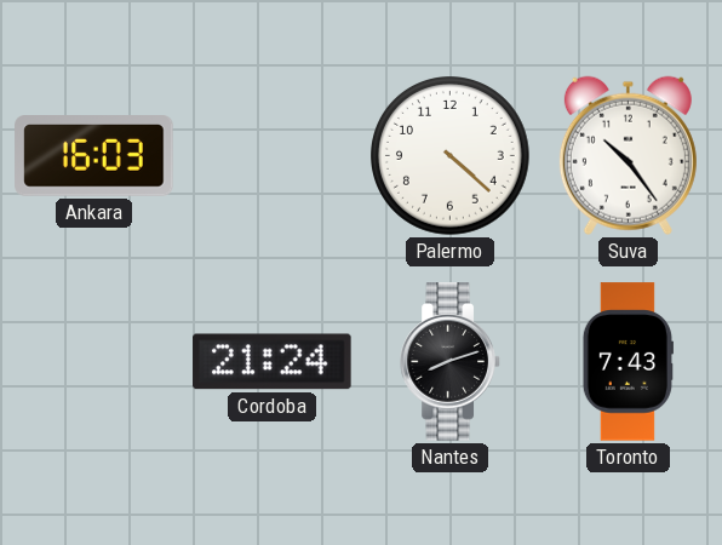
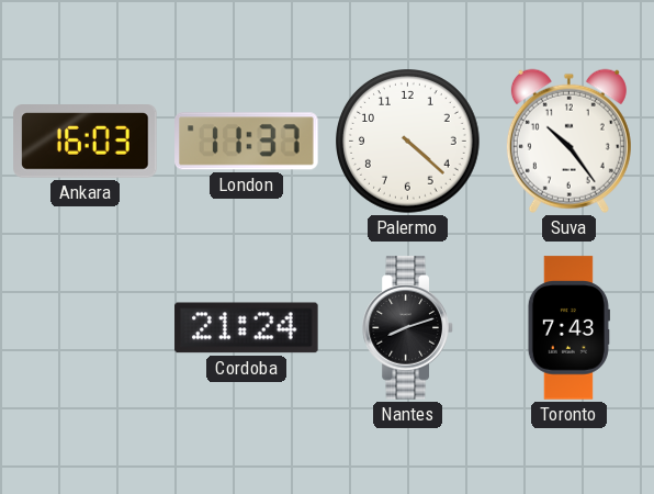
London: none -> 11:37 (247, 142)
